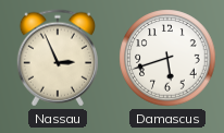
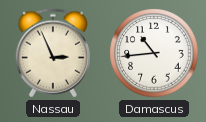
Damascus: 5:42 -> 10:44 (154, 53)
